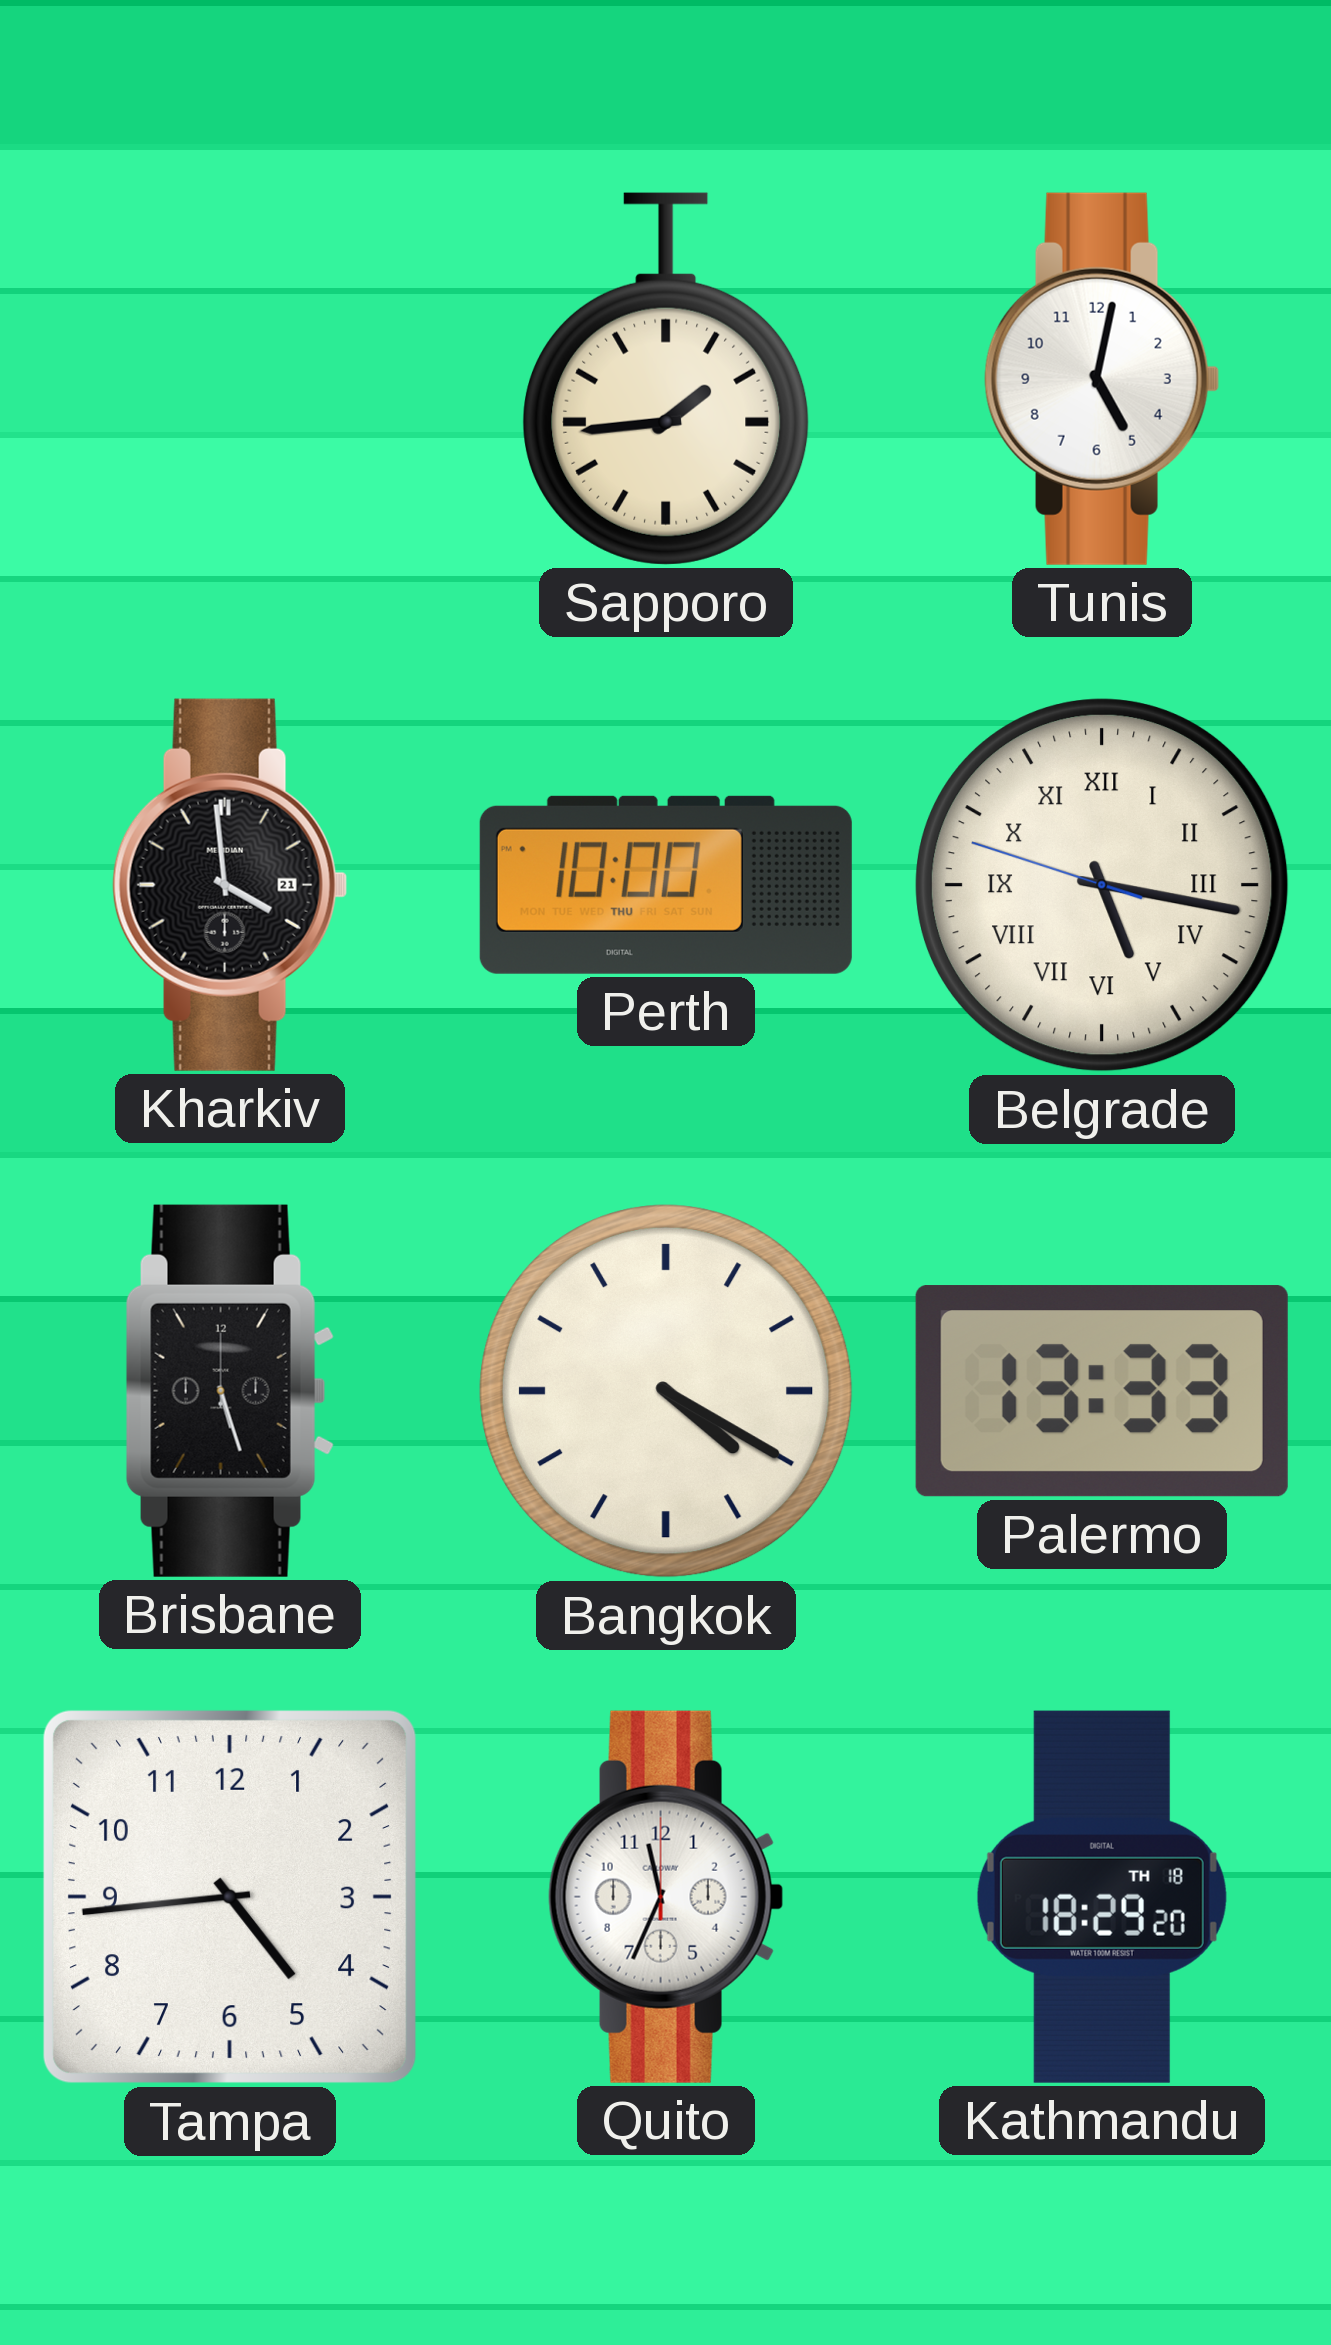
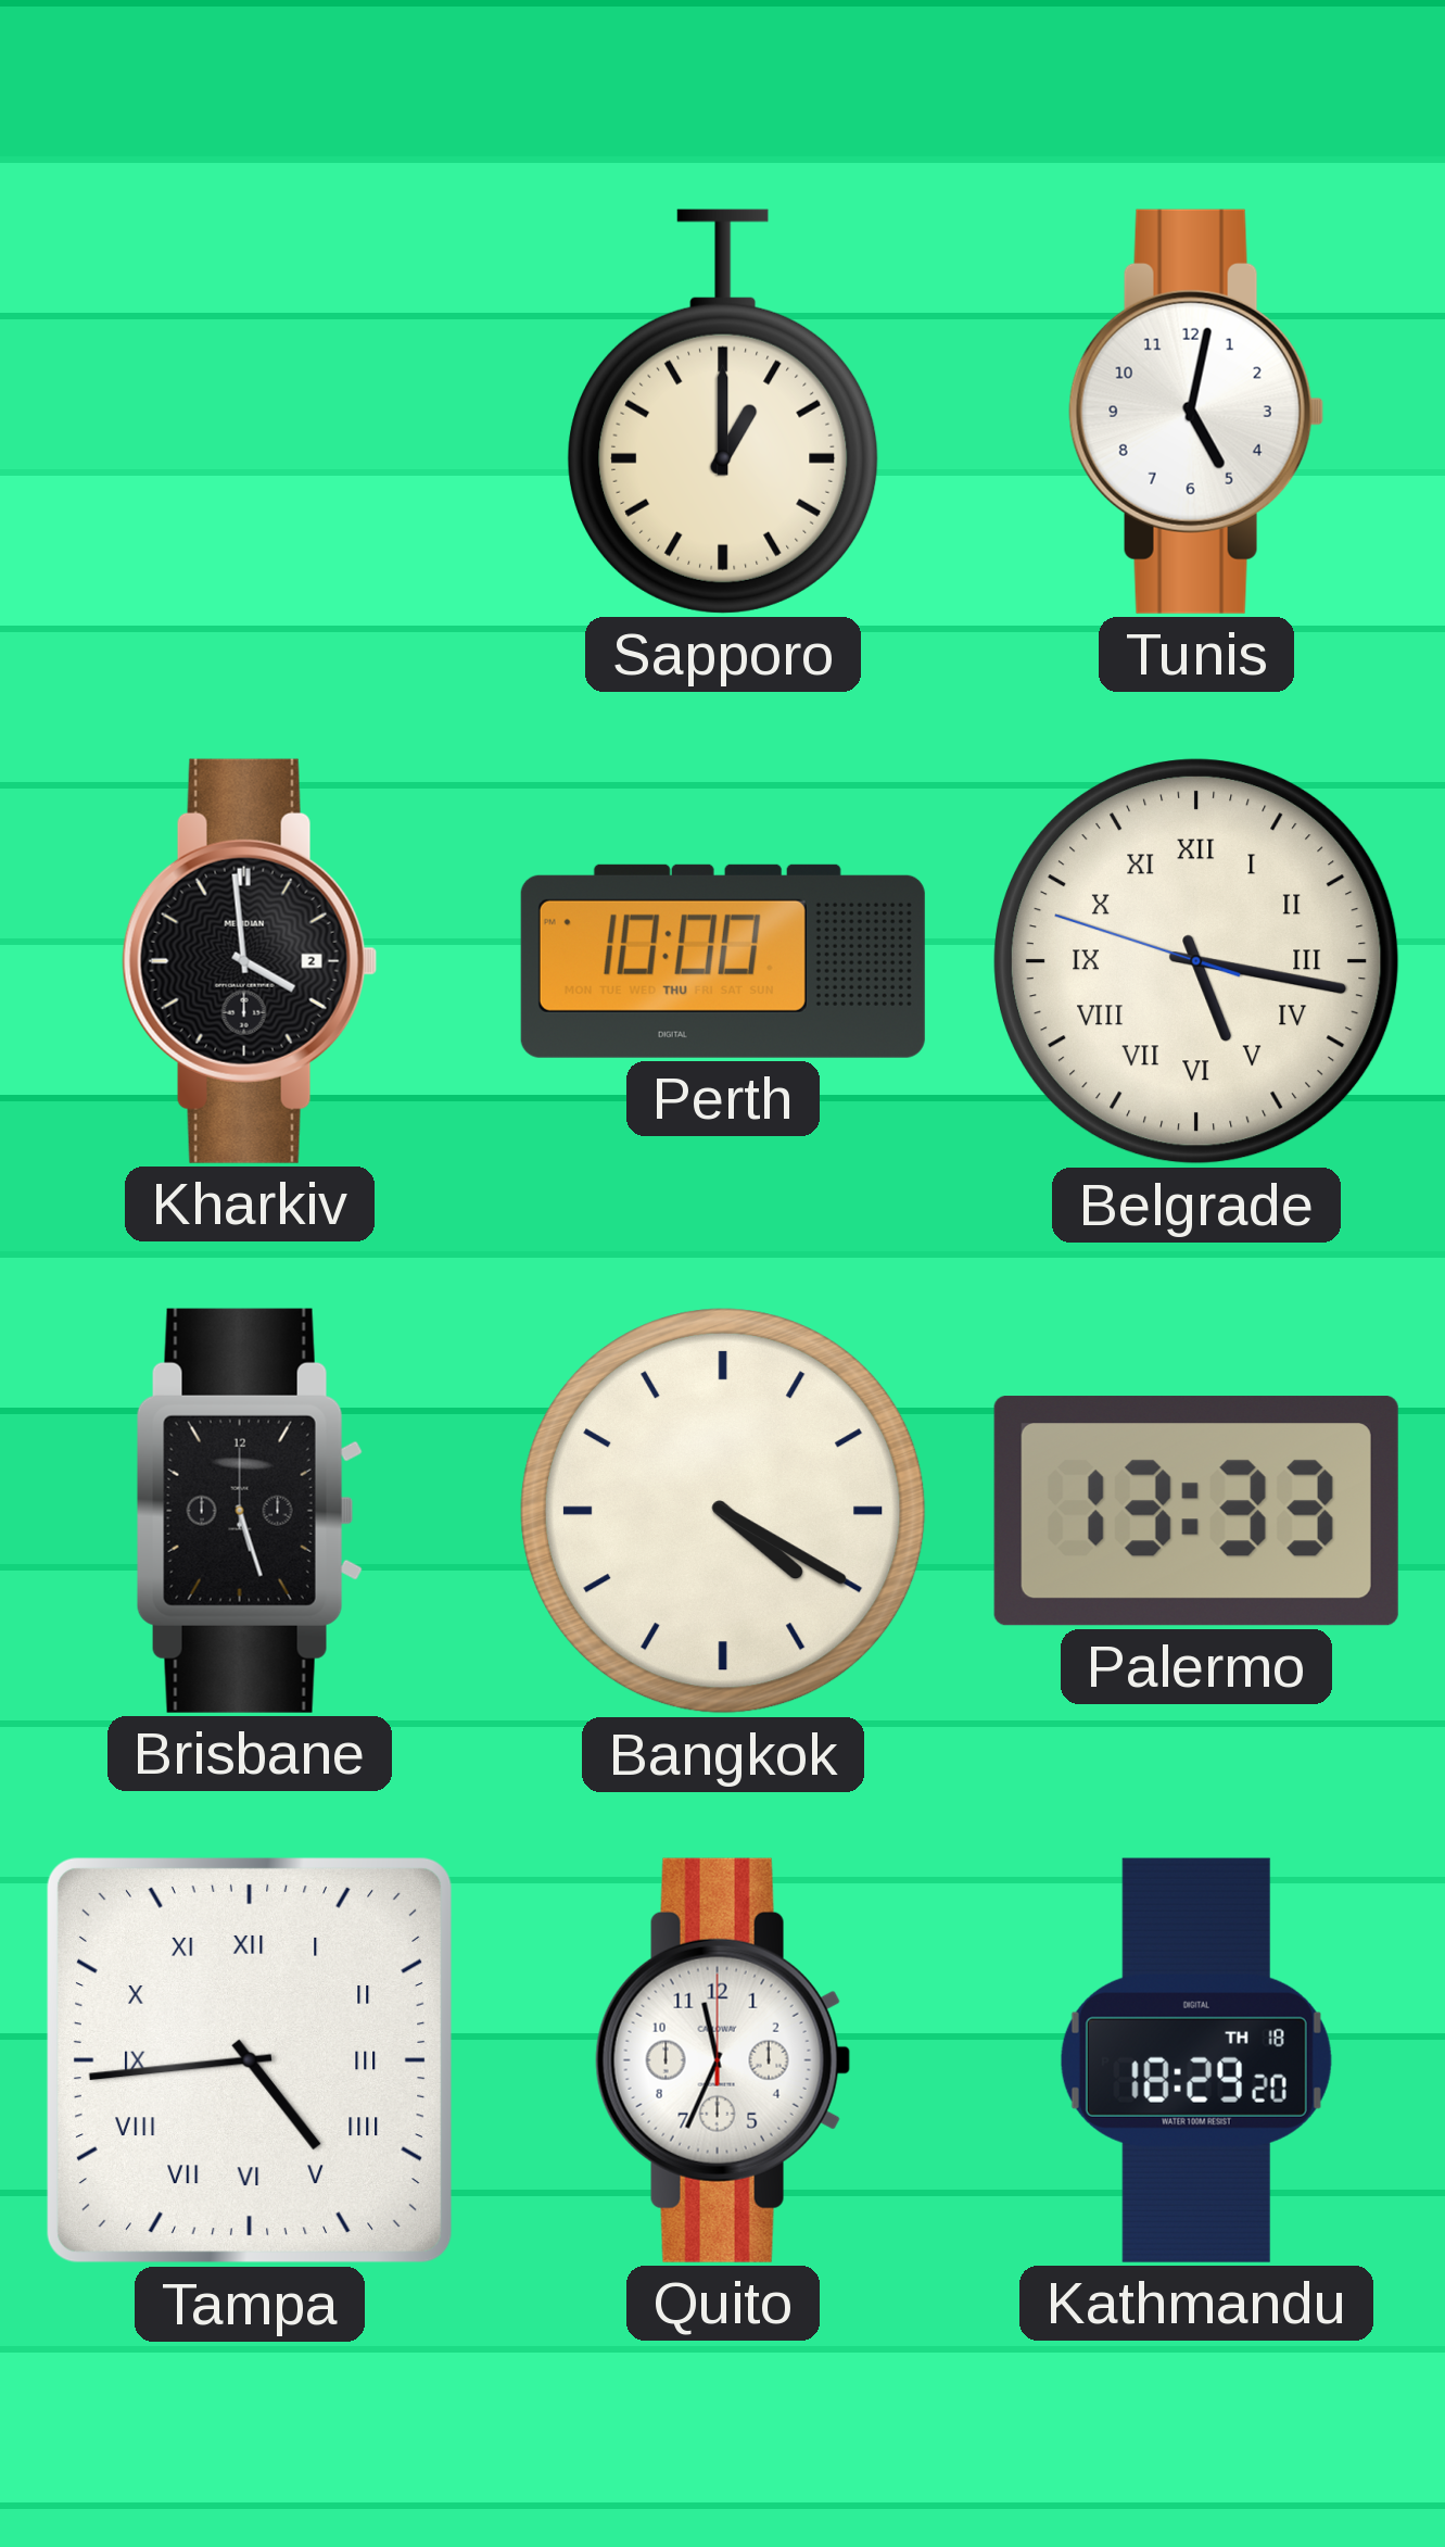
Sapporo: 1:44 -> 1:00 (723, 412)
Kharkiv date: 21 -> 2 (250, 961)
Tampa numerals: Arabic -> Roman (250, 2060)
